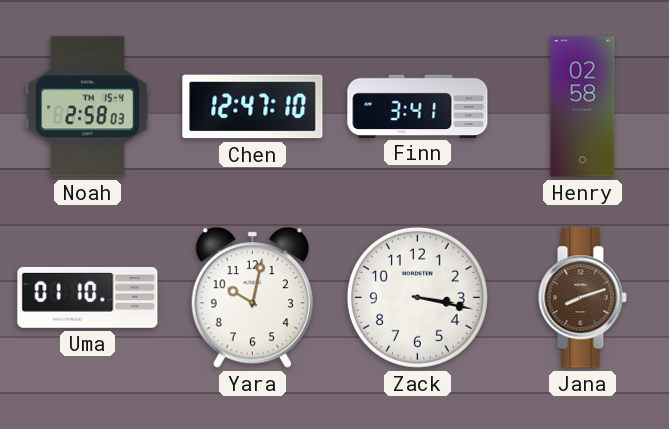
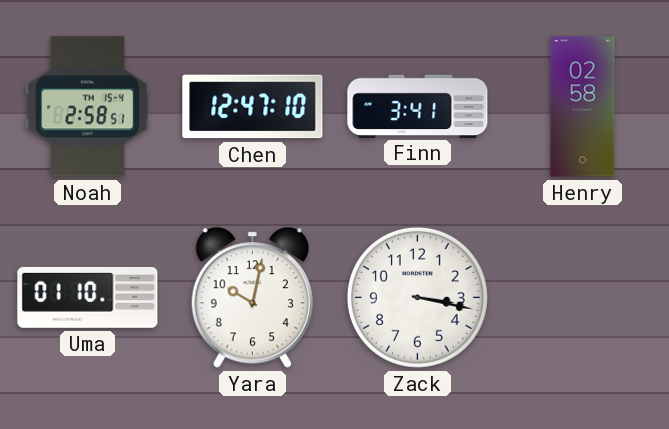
Noah: 2:58:03 -> 2:58:51 (87, 107)
Jana: 8:12 -> none (582, 298)
